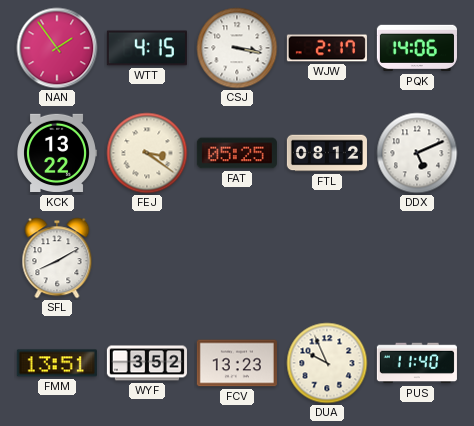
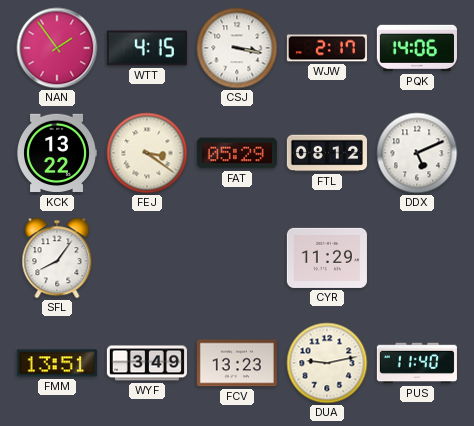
FAT: 05:25 -> 05:29 (237, 153)
SFL: 8:10 -> 8:06 (57, 258)
CYR: none -> 11:29 (327, 258)
WYF: 3:52 -> 3:49 (147, 363)
DUA: 9:56 -> 9:13 (327, 363)
